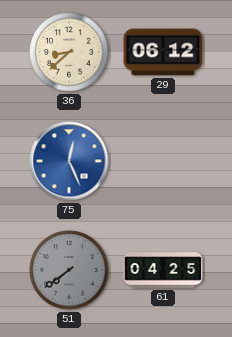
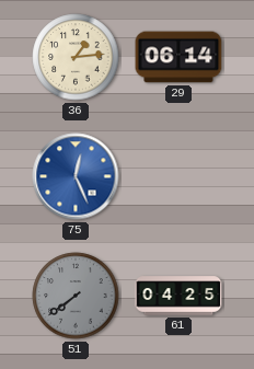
36: 8:38 -> 1:14 (76, 57)
29: 06:12 -> 06:14 (178, 57)
